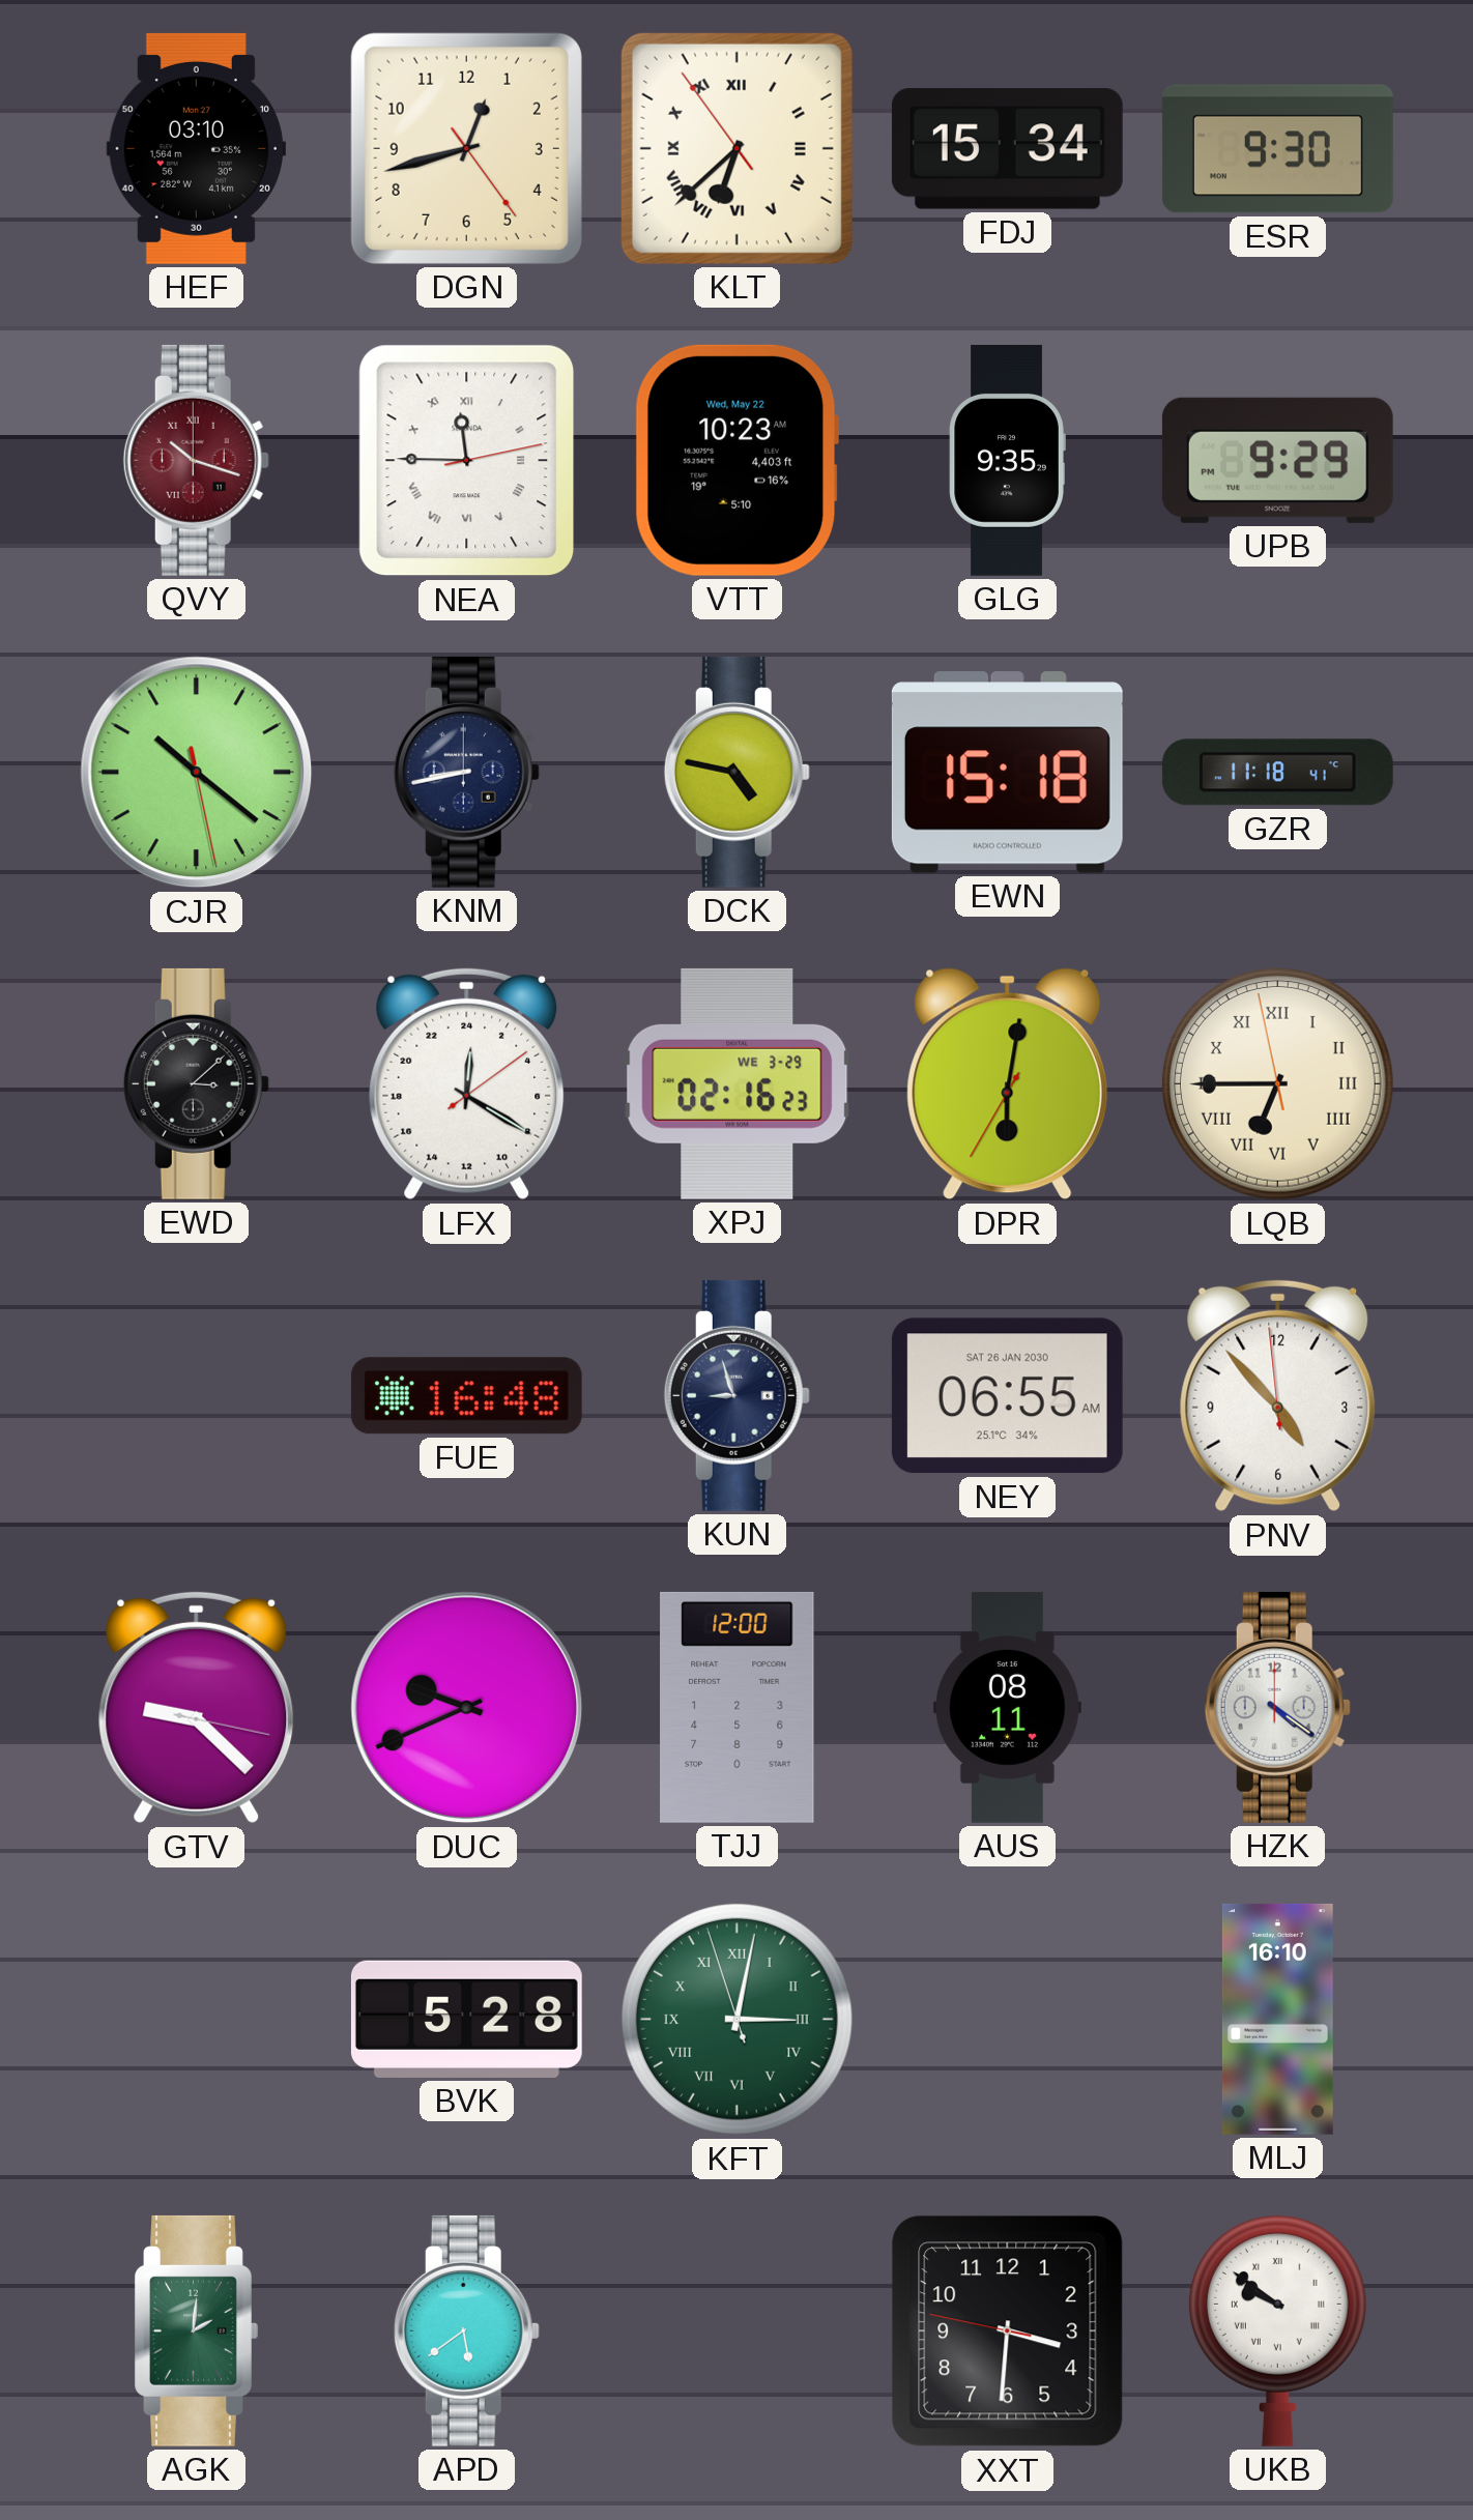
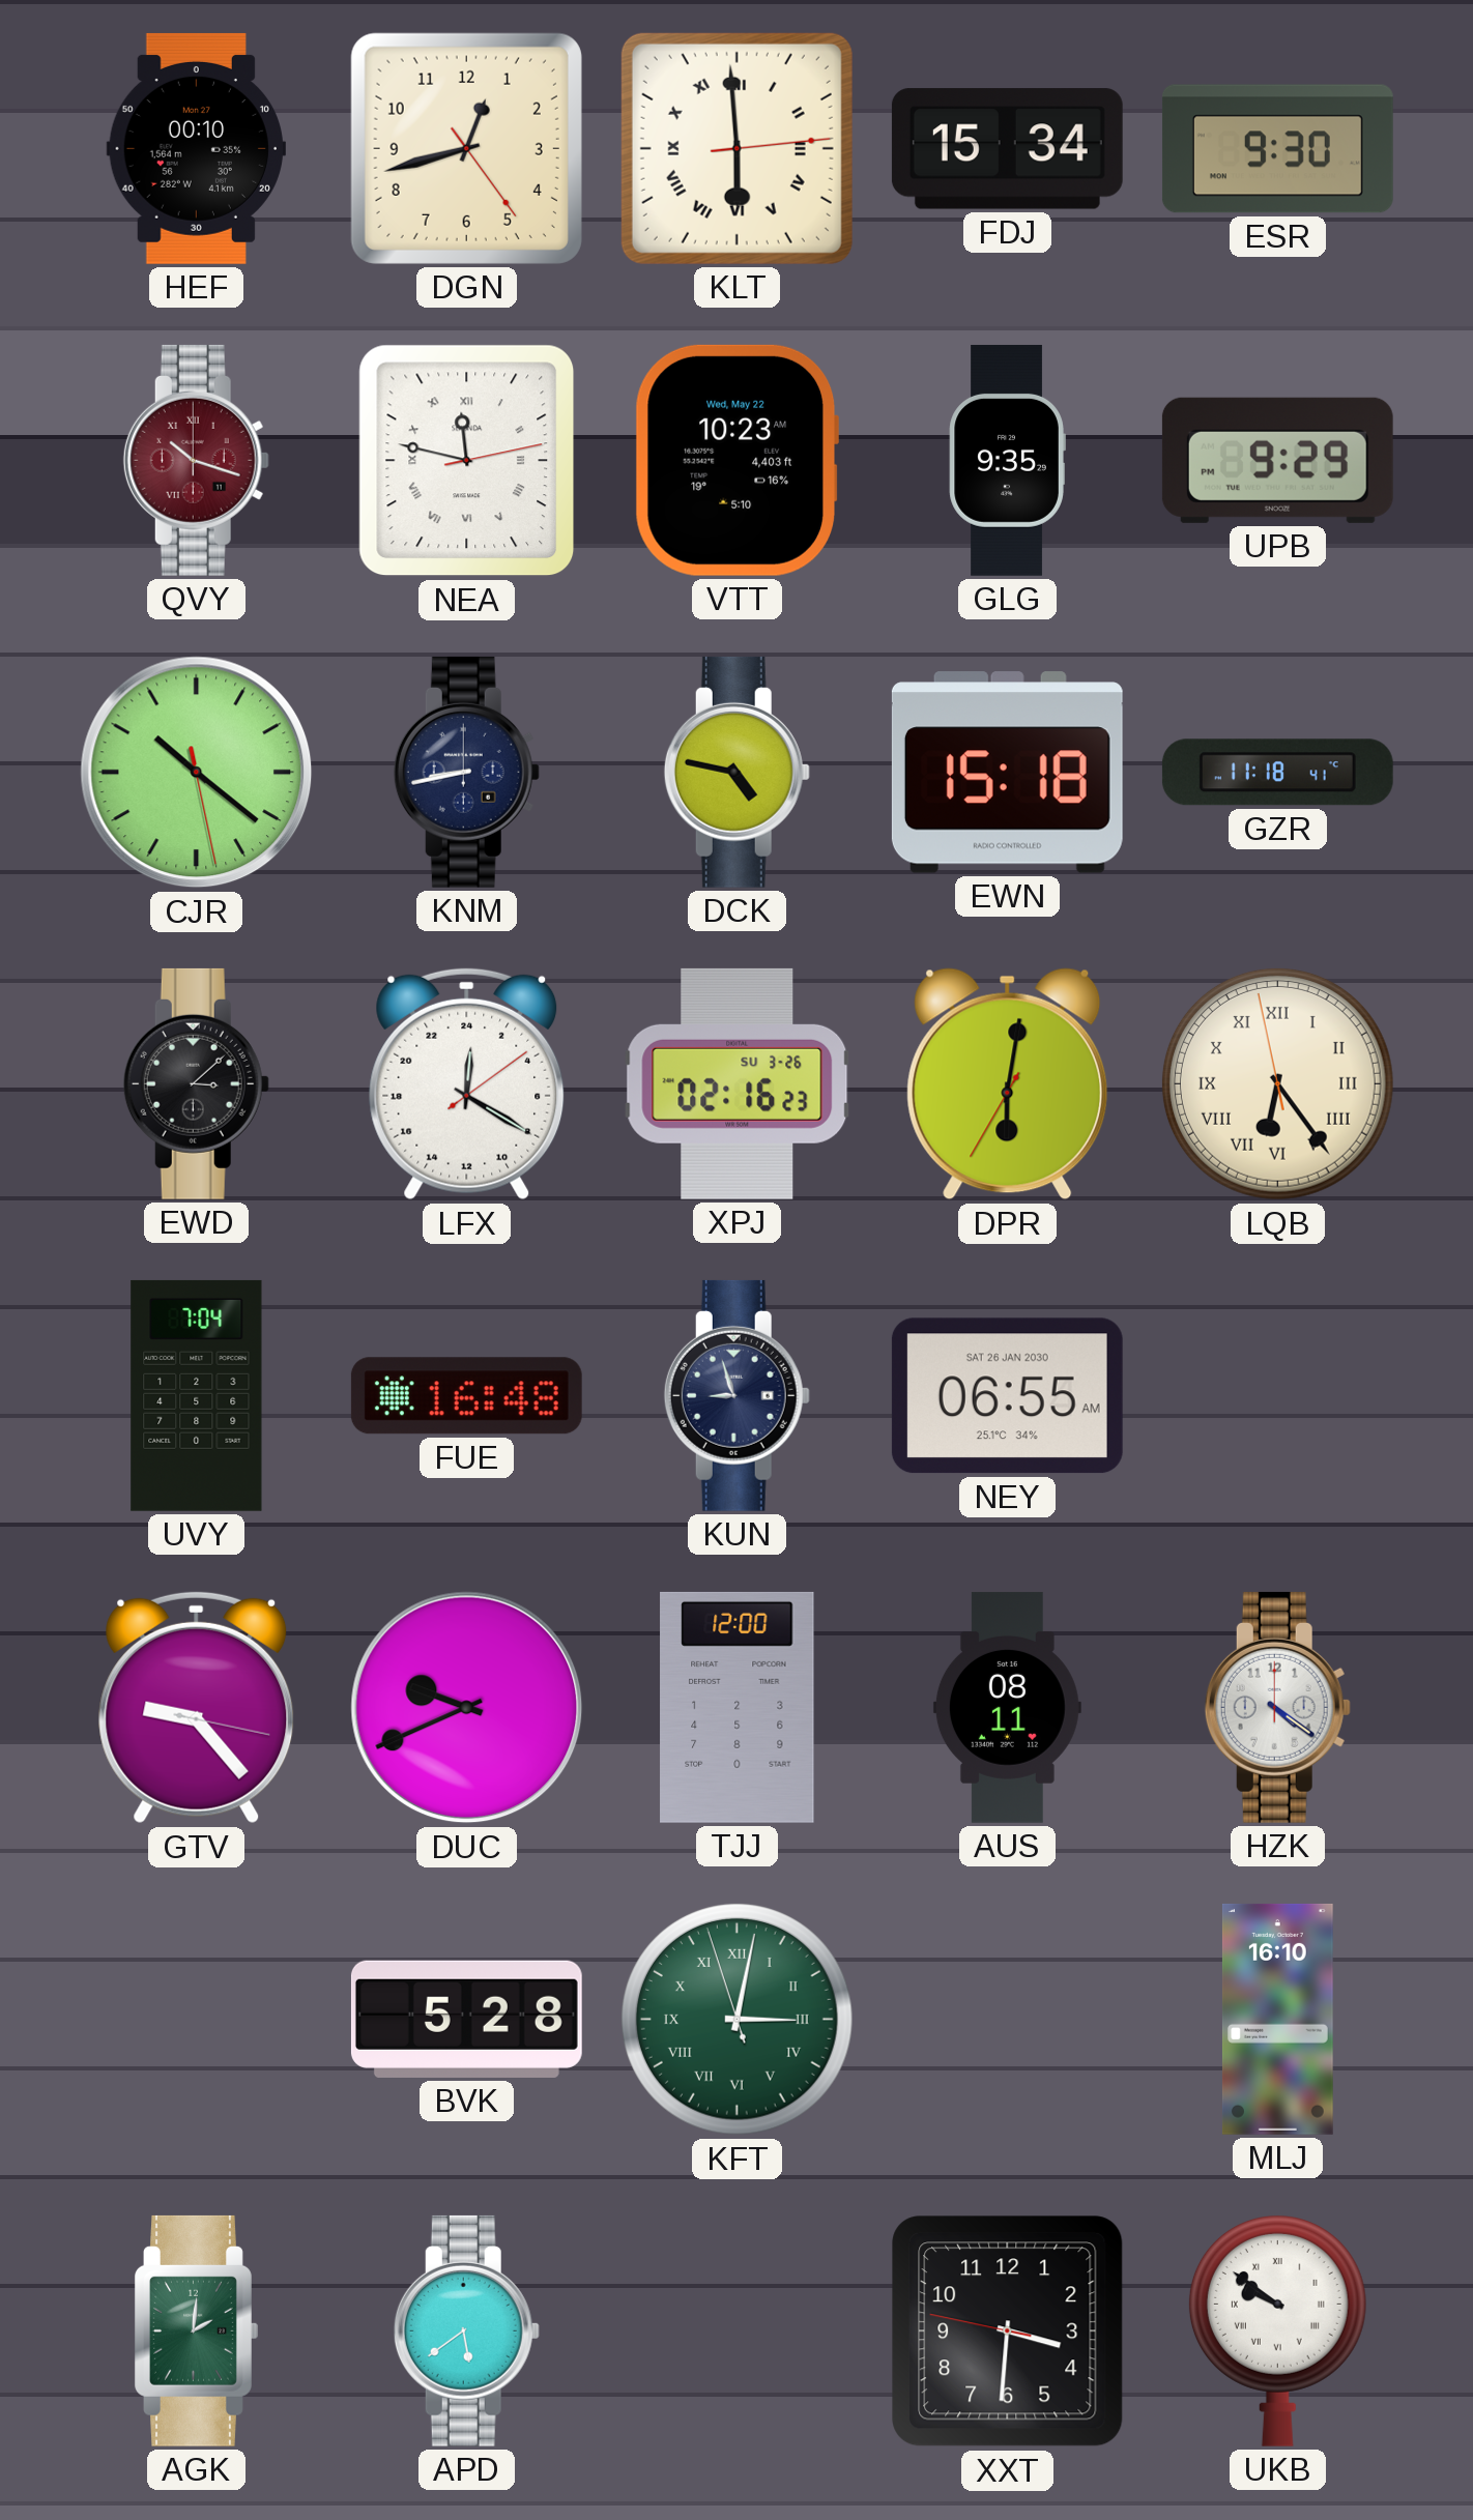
HEF: 03:10 -> 00:10 (196, 148)
KLT: 6:37 -> 5:59 (736, 148)
NEA: 11:45 -> 11:47 (467, 461)
XPJ date: WE 3-29 -> SU 3-26 (738, 1083)
LQB: 6:44 -> 6:23 (1277, 1083)
UVY: none -> 7:04 (197, 1395)
PNV: 4:52 -> none (1278, 1396)
GTV: 9:22 -> 9:23 (197, 1708)
